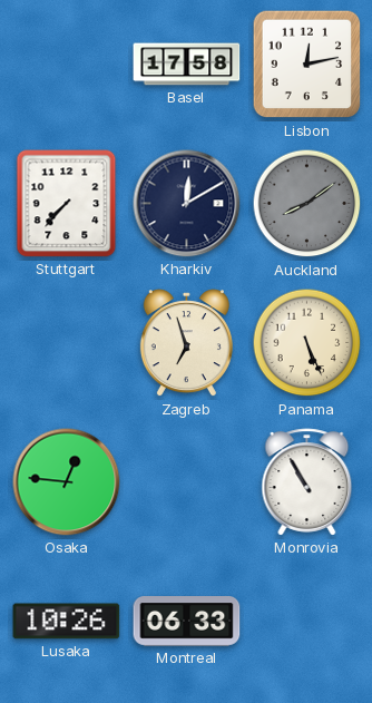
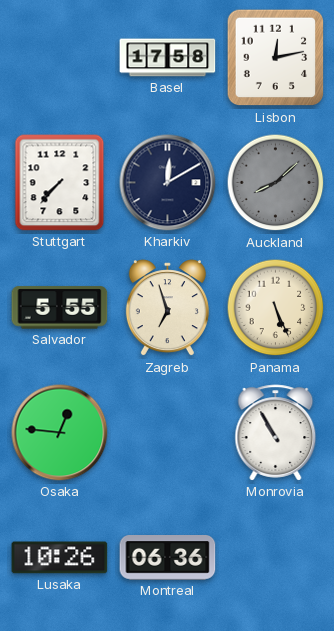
Auckland: 8:09 -> 8:08 (276, 183)
Salvador: none -> 5:55 (60, 308)
Montreal: 06:33 -> 06:36 (168, 558)
